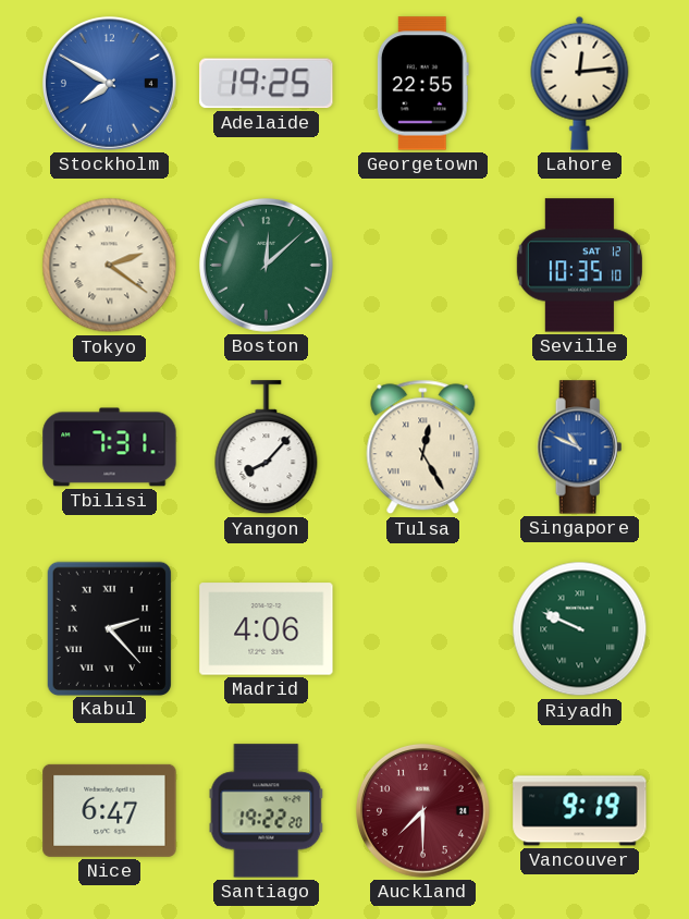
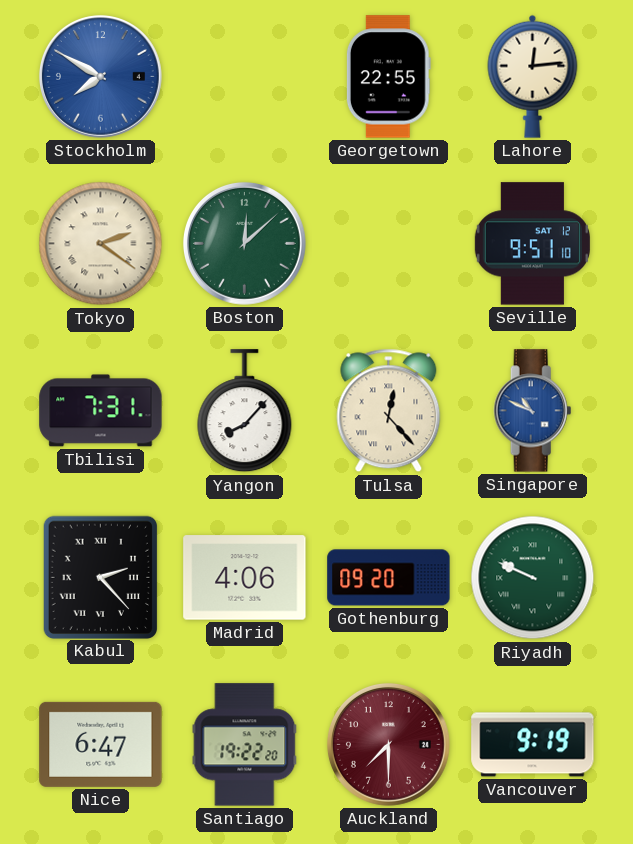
Adelaide: 19:25 -> none (267, 84)
Seville: 10:35 -> 9:51 (532, 244)
Tulsa: 12:25 -> 12:23 (389, 411)
Gothenburg: none -> 09:20 (389, 578)
